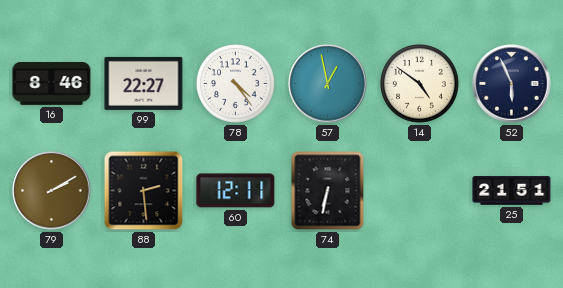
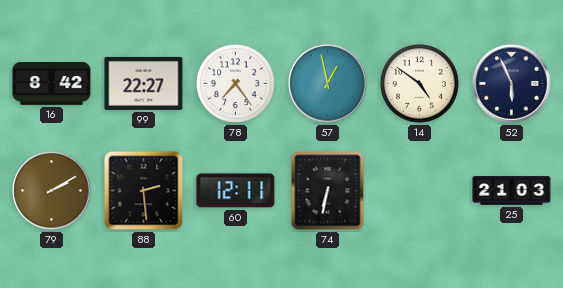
16: 8:46 -> 8:42 (52, 84)
78: 4:24 -> 7:24 (236, 84)
25: 21:51 -> 21:03 (512, 191)
